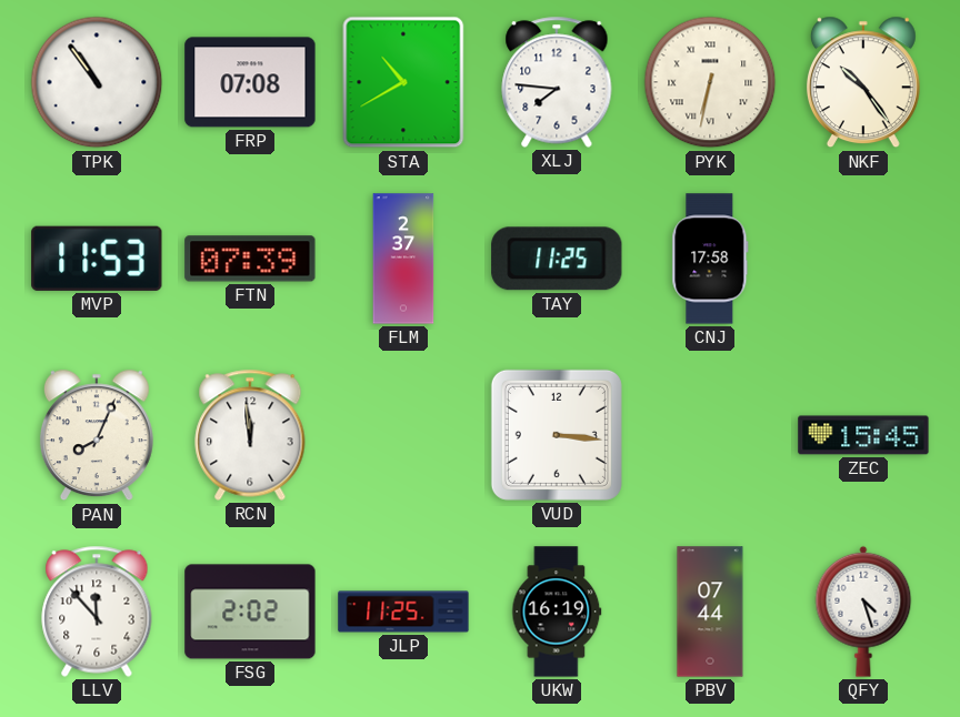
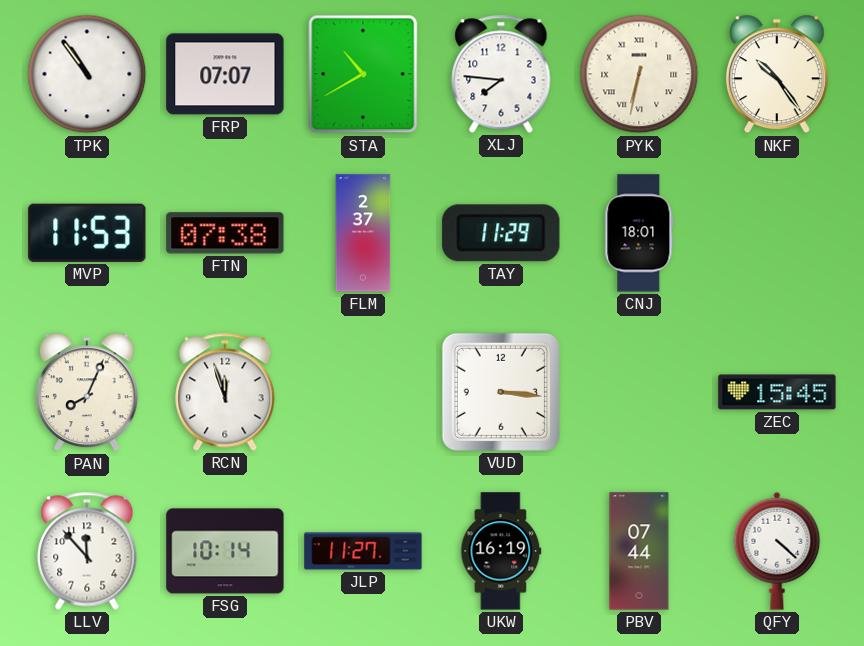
FRP: 07:08 -> 07:07 (225, 74)
FTN: 07:39 -> 07:38 (225, 233)
TAY: 11:25 -> 11:29 (501, 233)
CNJ: 17:58 -> 18:01 (639, 233)
RCN: 11:59 -> 11:57 (225, 392)
FSG: 2:02 -> 10:14 (225, 551)
JLP: 11:25 -> 11:27 (363, 551)
QFY: 4:27 -> 4:22 (777, 551)
